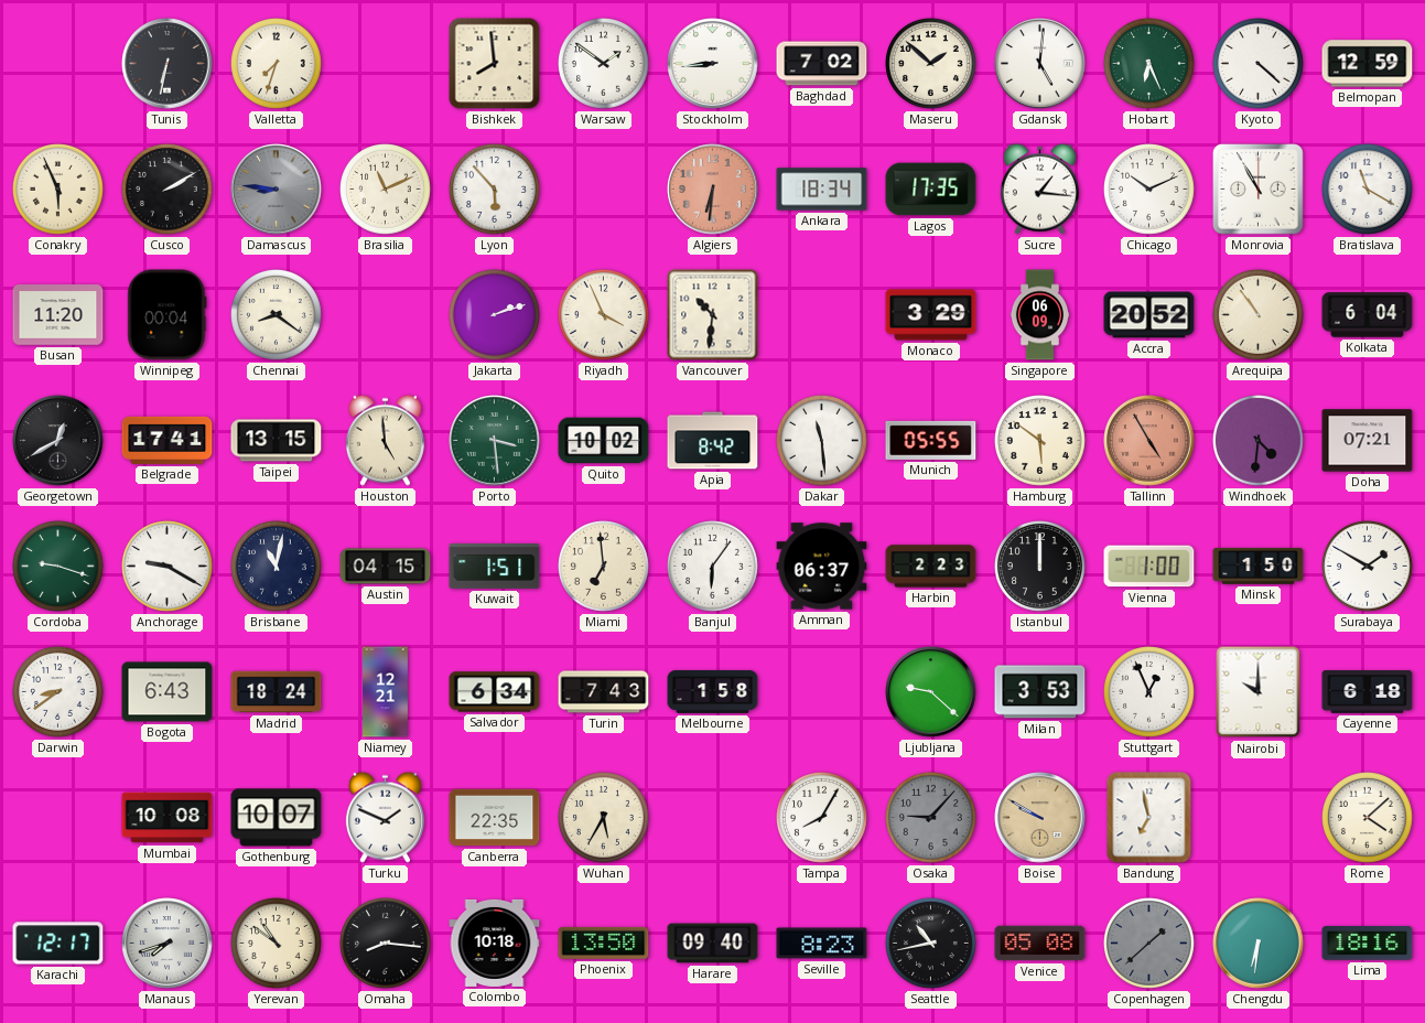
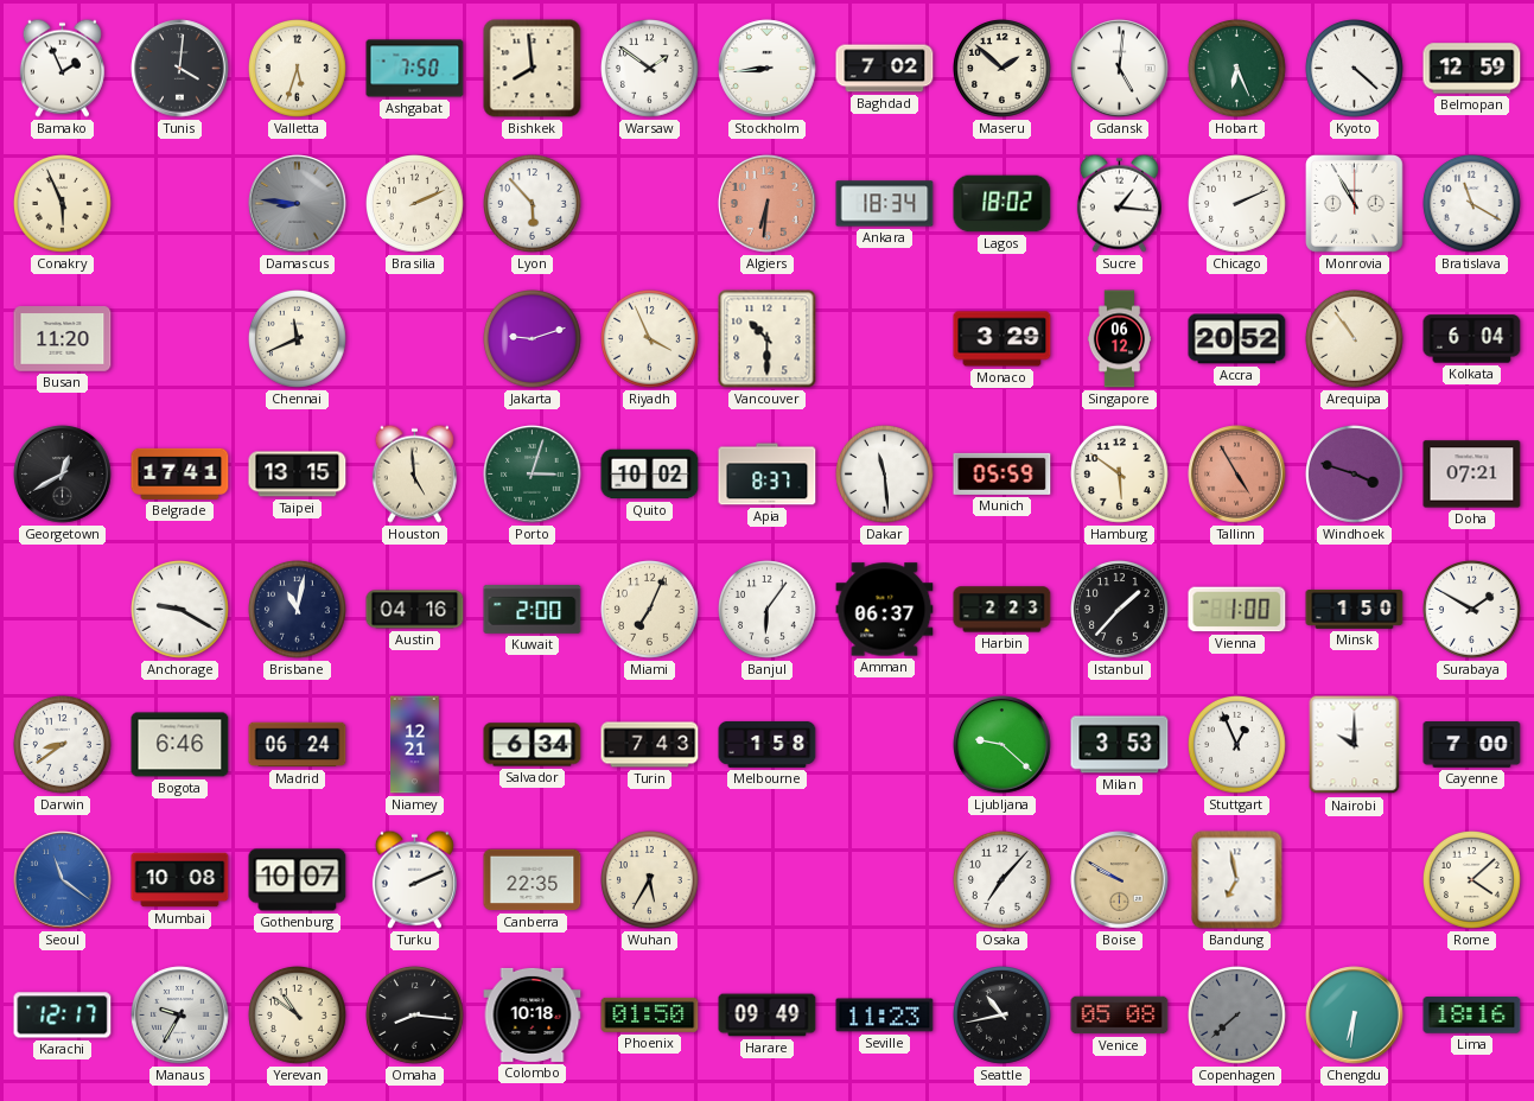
Bamako: none -> 1:56 (62, 68)
Tunis: 6:32 -> 4:01 (180, 69)
Valletta: 7:33 -> 5:33 (298, 69)
Ashgabat: none -> 7:50 (415, 69)
Cusco: 2:10 -> none (168, 190)
Brasilia: 11:11 -> 2:11 (415, 204)
Lagos: 17:35 -> 18:02 (1002, 204)
Chicago: 10:11 -> 2:11 (1237, 204)
Winnipeg: 00:04 -> none (168, 315)
Chennai: 8:21 -> 11:41 (298, 339)
Jakarta: 2:12 -> 9:12 (533, 339)
Vancouver: 10:31 -> 10:30 (768, 339)
Singapore: 06:09 -> 06:12 (1120, 339)
Porto: 3:29 -> 3:03 (533, 475)
Apia: 8:42 -> 8:37 (768, 475)
Munich: 05:55 -> 05:59 (1002, 473)
Windhoek: 4:31 -> 3:48 (1355, 475)
Cordoba: 9:18 -> none (58, 567)
Austin: 04:15 -> 04:16 (415, 610)
Kuwait: 1:51 -> 2:00 (533, 609)
Miami: 6:59 -> 7:04 (650, 610)
Istanbul: 12:00 -> 1:37 (1120, 610)
Bogota: 6:43 -> 6:46 (180, 745)
Madrid: 18:24 -> 06:24 (298, 745)
Cayenne: 6:18 -> 7:00 (1472, 745)
Seoul: none -> 11:21 (63, 880)
Turku: 1:49 -> 2:11 (414, 879)
Tampa: 8:05 -> none (822, 818)
Osaka: 9:07 -> 7:07 (1002, 880)
Osaka dial: grey -> white (1002, 880)
Manaus: 7:42 -> 9:35 (180, 1016)
Phoenix: 13:50 -> 01:50 (650, 1014)
Harare: 09:40 -> 09:49 (768, 1016)
Seville: 8:23 -> 11:23 (885, 1016)
Copenhagen: 1:38 -> 7:38 (1237, 1016)
